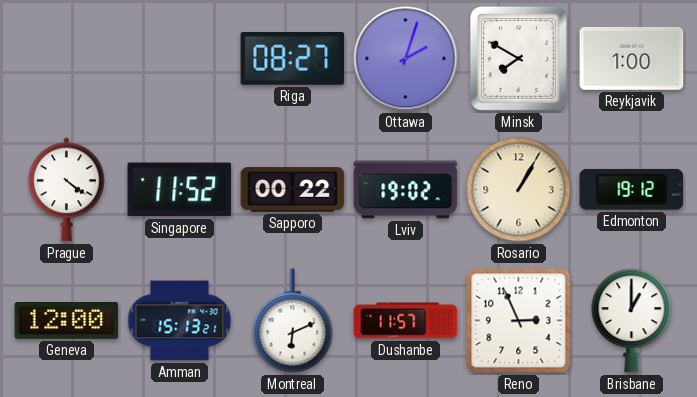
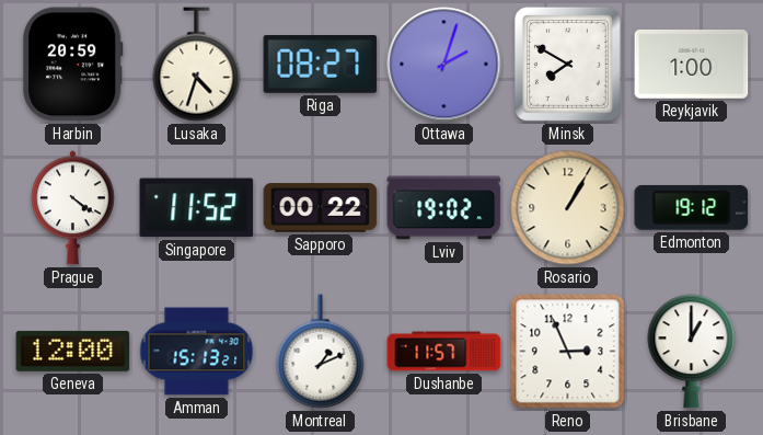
Harbin: none -> 20:59 (73, 65)
Lusaka: none -> 4:33 (197, 65)
Montreal: 6:11 -> 1:11 (321, 352)
